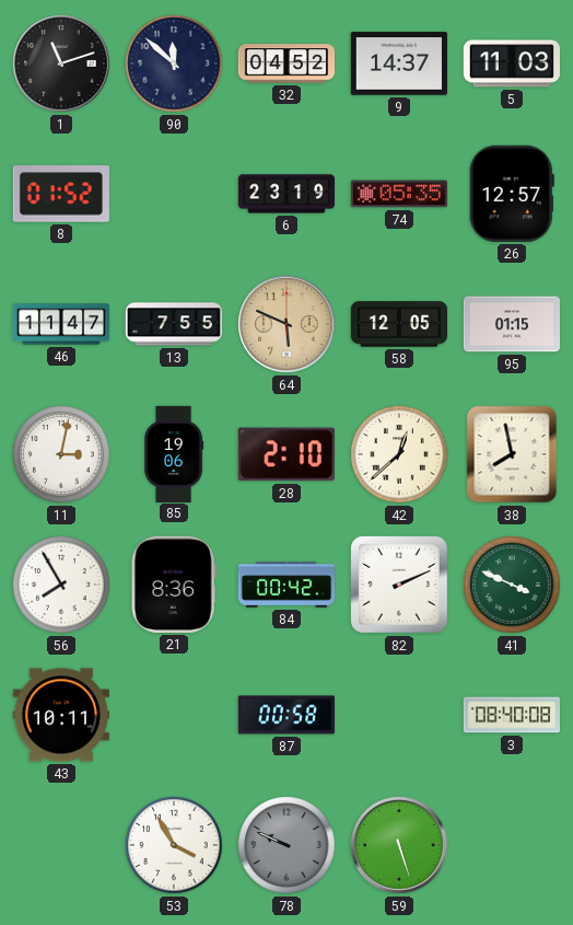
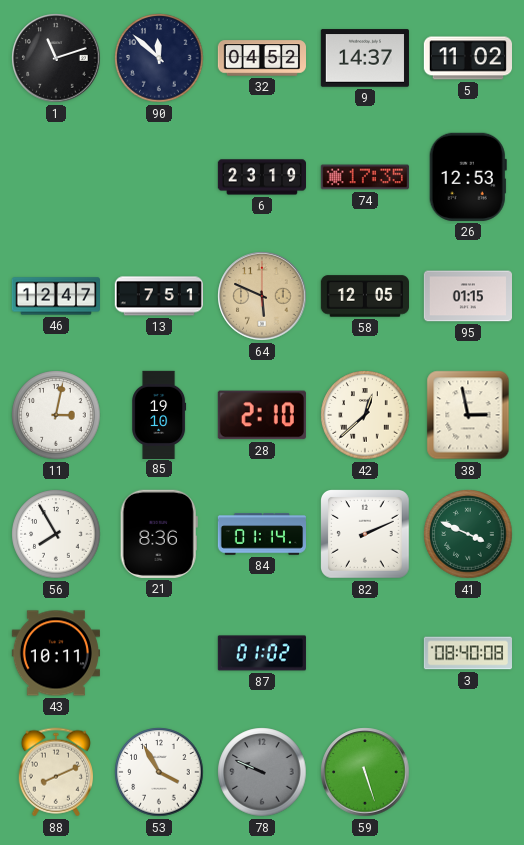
5: 11:03 -> 11:02 (467, 58)
8: 01:52 -> none (61, 194)
74: 05:35 -> 17:35 (365, 177)
26: 12:57 -> 12:53 (468, 177)
46: 11:47 -> 12:47 (55, 296)
13: 7:55 -> 7:51 (159, 296)
85: 19:06 -> 19:10 (159, 414)
38: 7:58 -> 2:58 (468, 415)
84: 00:42 -> 01:14 (261, 534)
87: 00:58 -> 01:02 (262, 653)
88: none -> 8:11 (56, 772)
